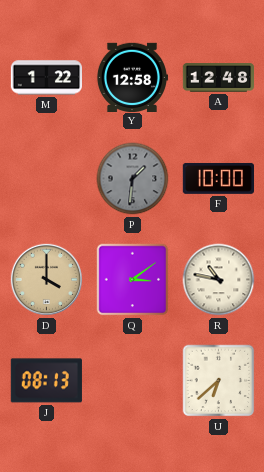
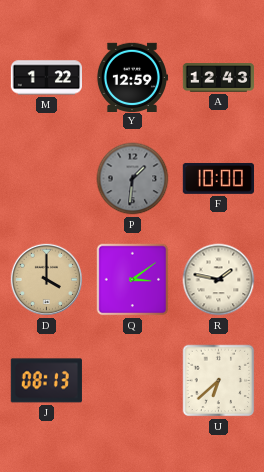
Y: 12:58 -> 12:59 (131, 77)
A: 12:48 -> 12:43 (218, 78)
R: 10:47 -> 1:47 (219, 280)
